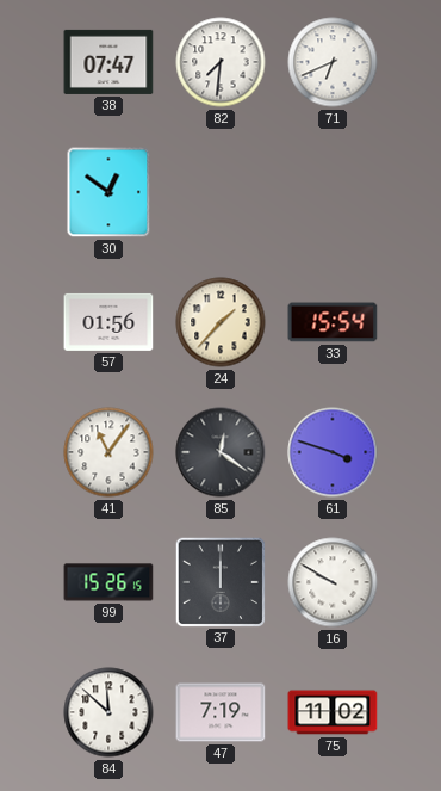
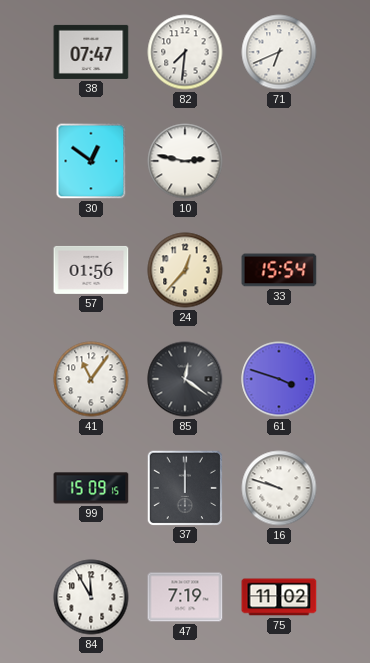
10: none -> 2:47 (185, 161)
24: 1:37 -> 12:37 (185, 270)
99: 15:26 -> 15:09 (91, 488)
16: 9:50 -> 9:48 (279, 488)
84: 11:52 -> 11:55 (91, 597)
